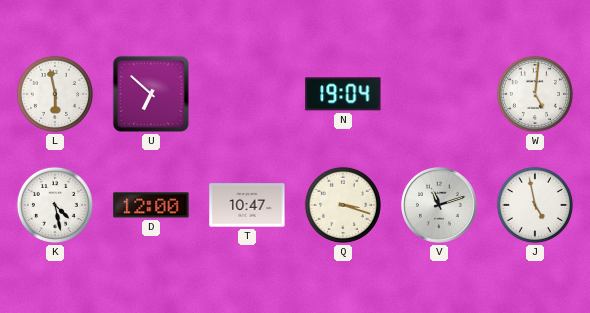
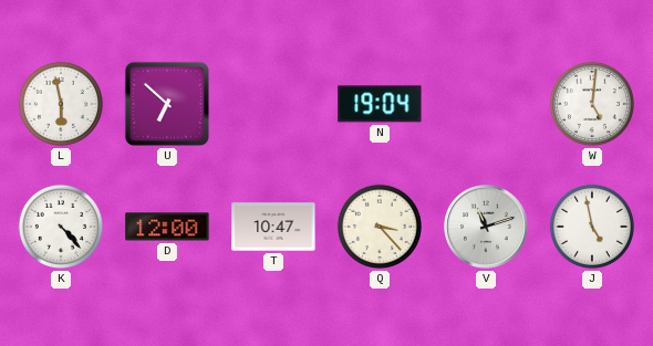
K: 4:28 -> 4:23 (61, 227)
Q: 3:18 -> 3:23 (380, 227)
